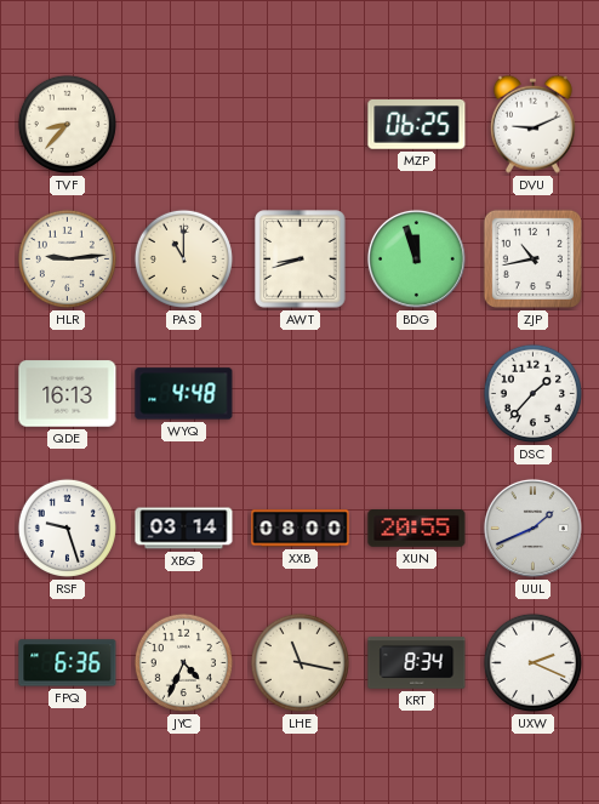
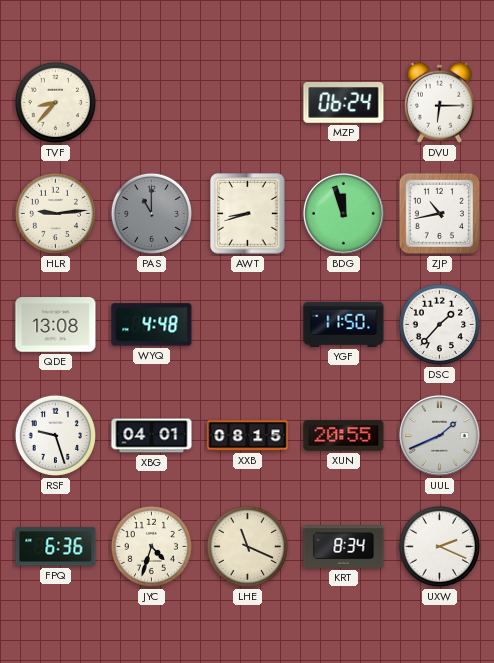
MZP: 06:25 -> 06:24 (344, 103)
DVU: 9:11 -> 6:15 (439, 102)
PAS dial: cream -> grey (151, 213)
QDE: 16:13 -> 13:08 (56, 325)
YGF: none -> 11:50 (344, 324)
XBG: 03:14 -> 04:01 (152, 436)
XXB: 08:00 -> 08:15 (248, 436)
JYC: 4:34 -> 4:33 (151, 546)
LHE: 11:17 -> 11:19 (247, 546)
